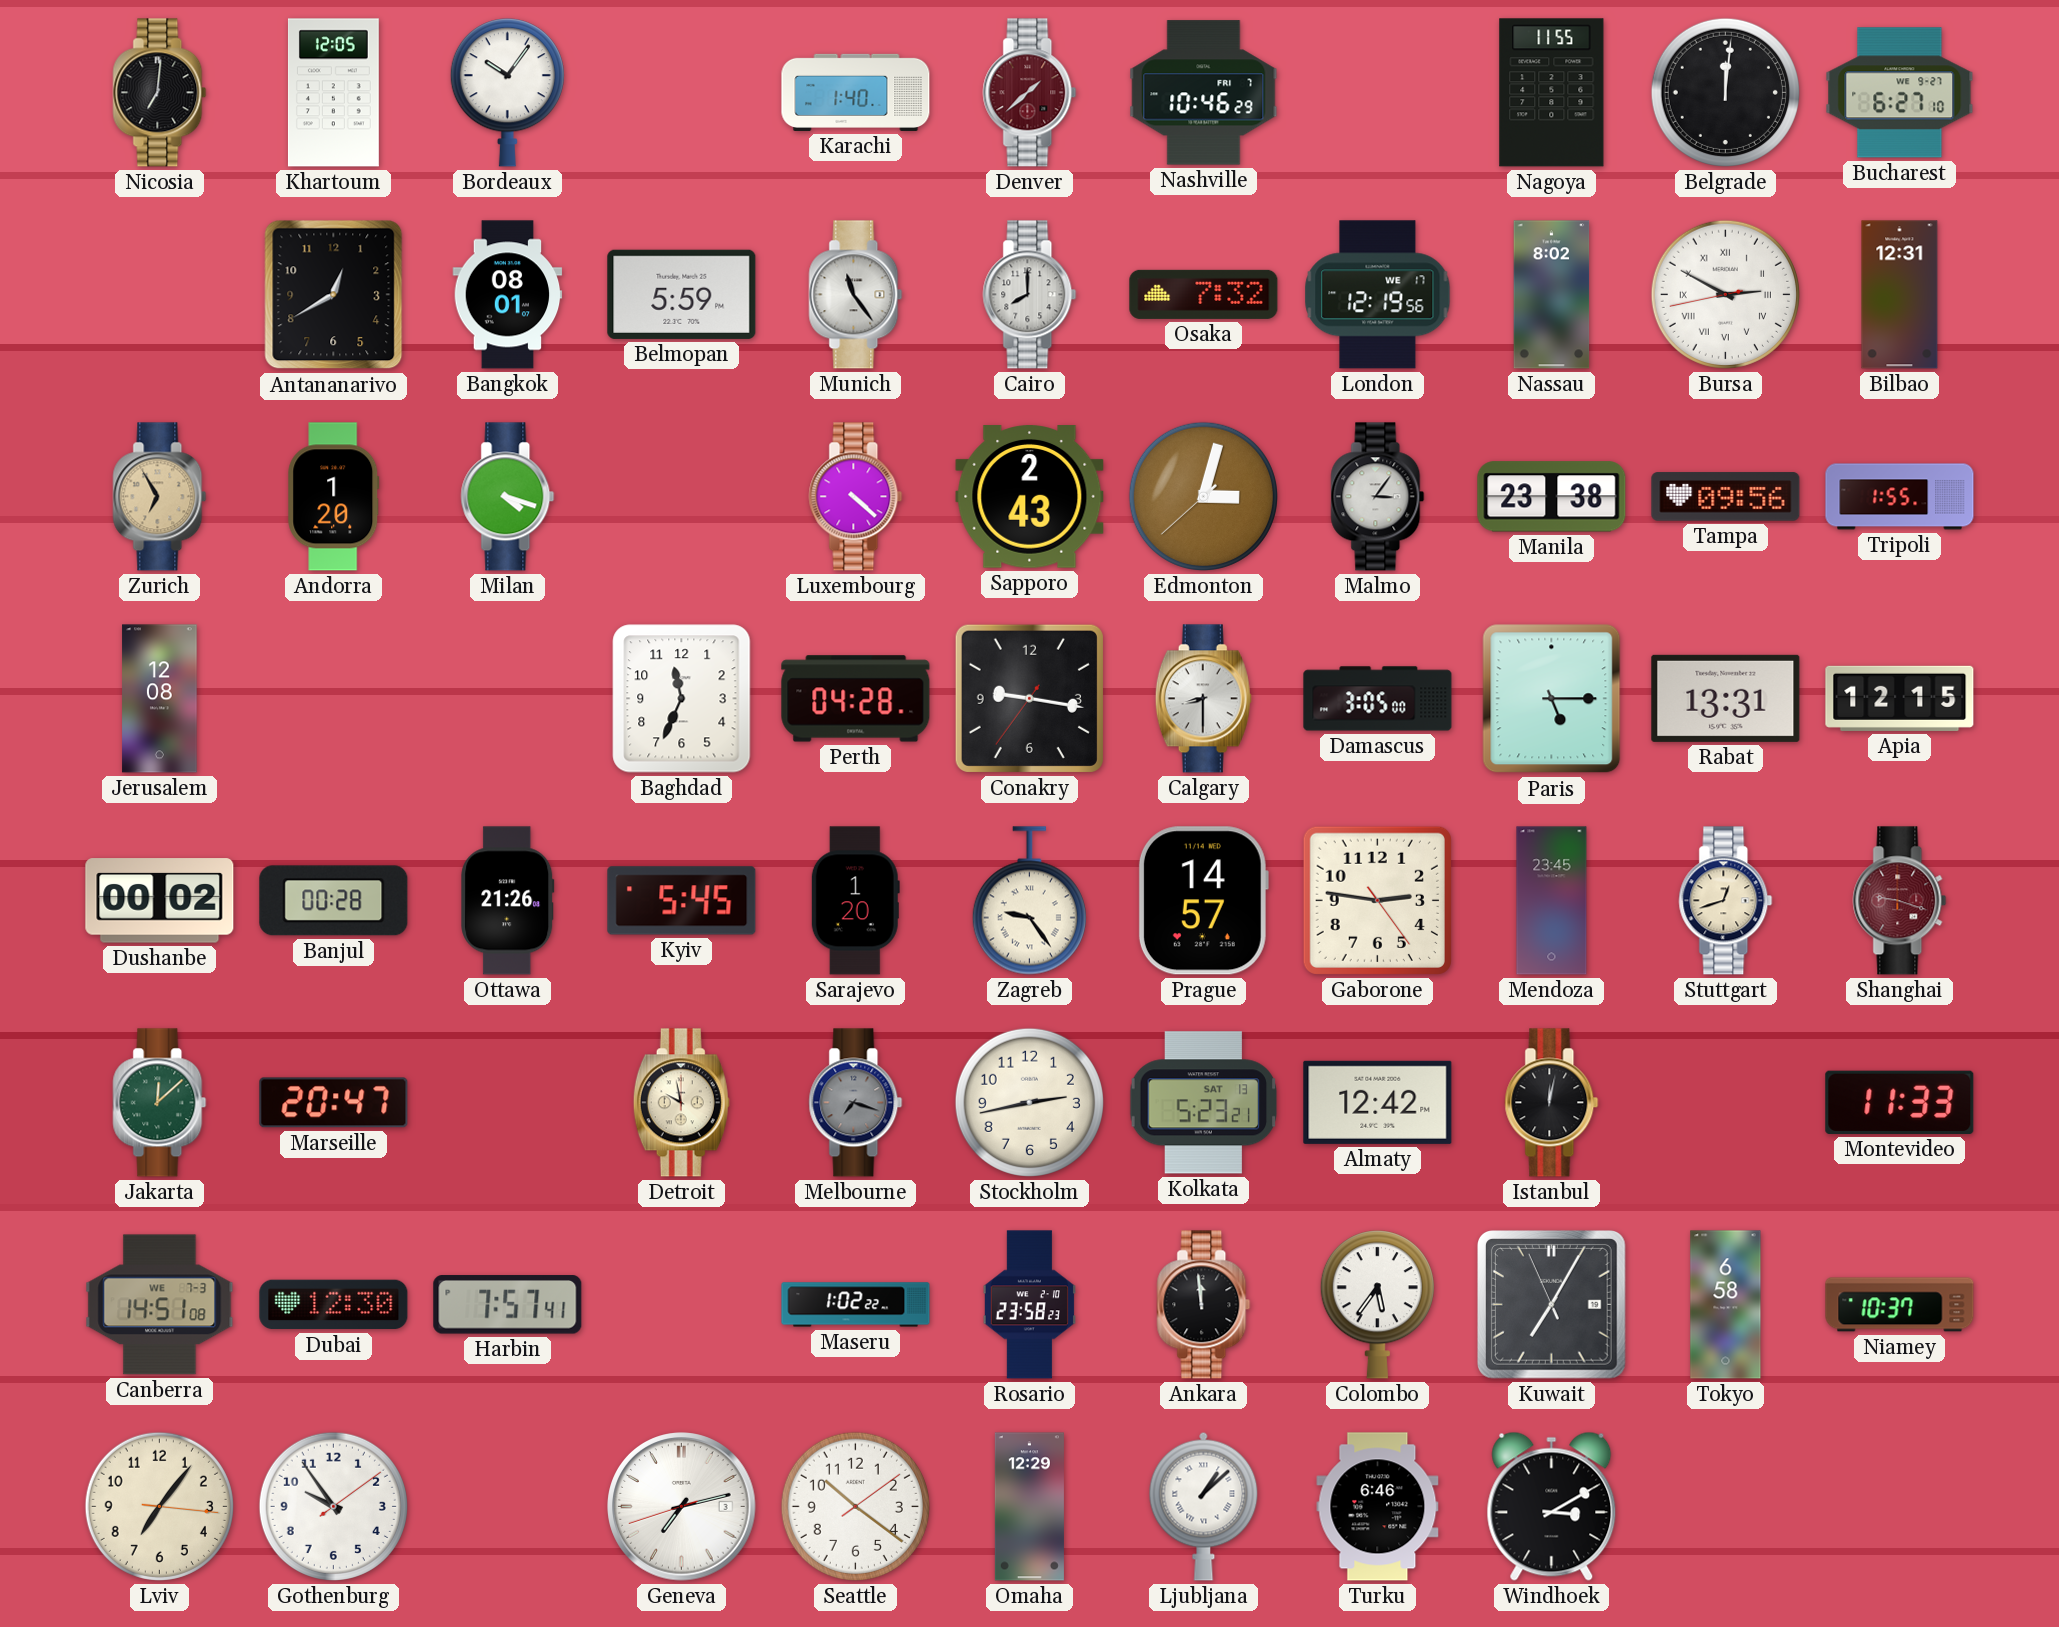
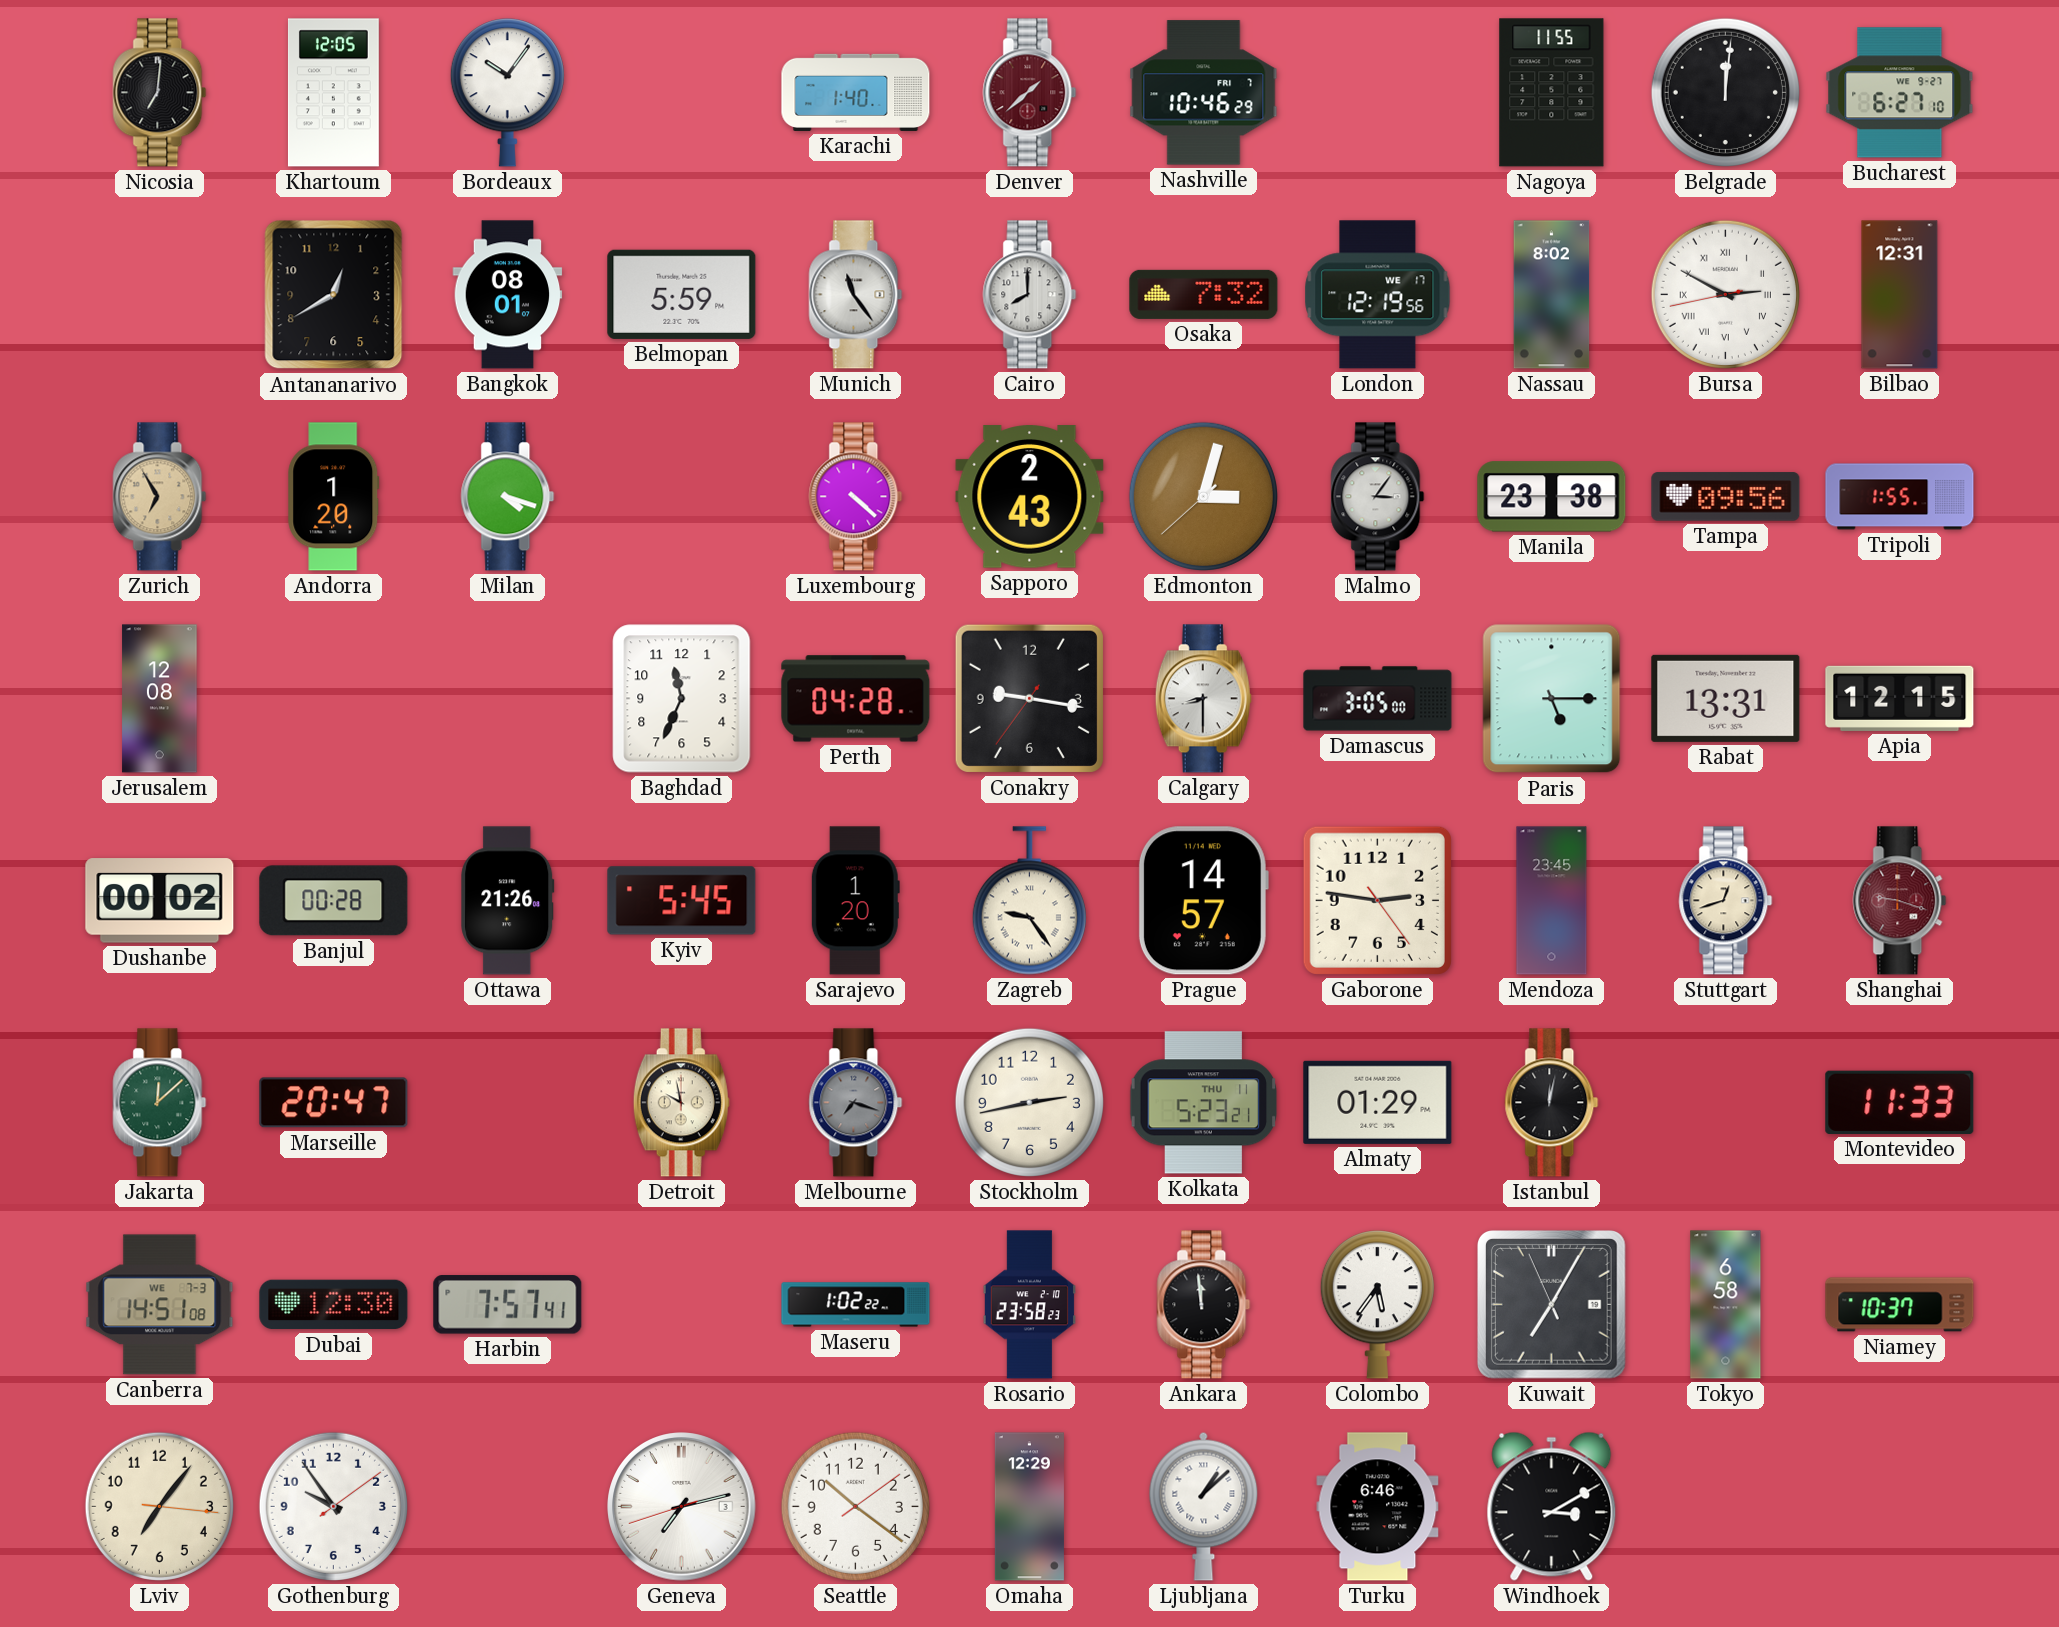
Kolkata date: SAT 13 -> THU 11 (1204, 1103)
Almaty: 12:42 -> 01:29 (1378, 1102)
